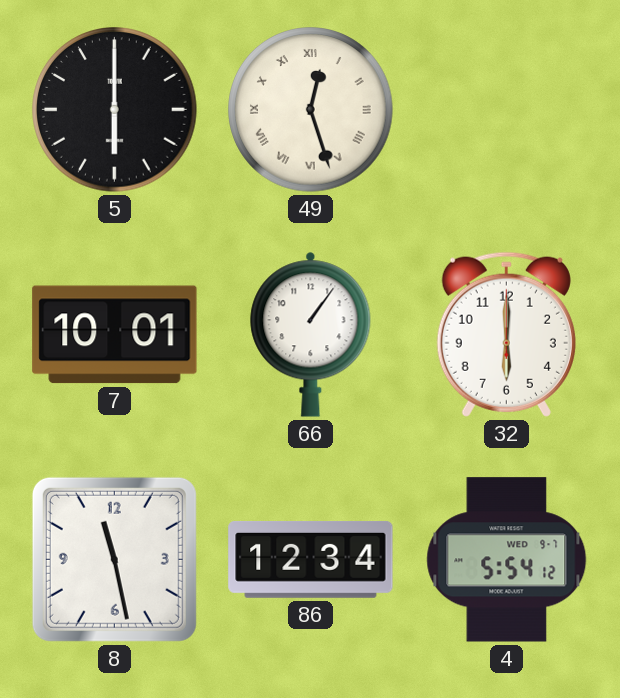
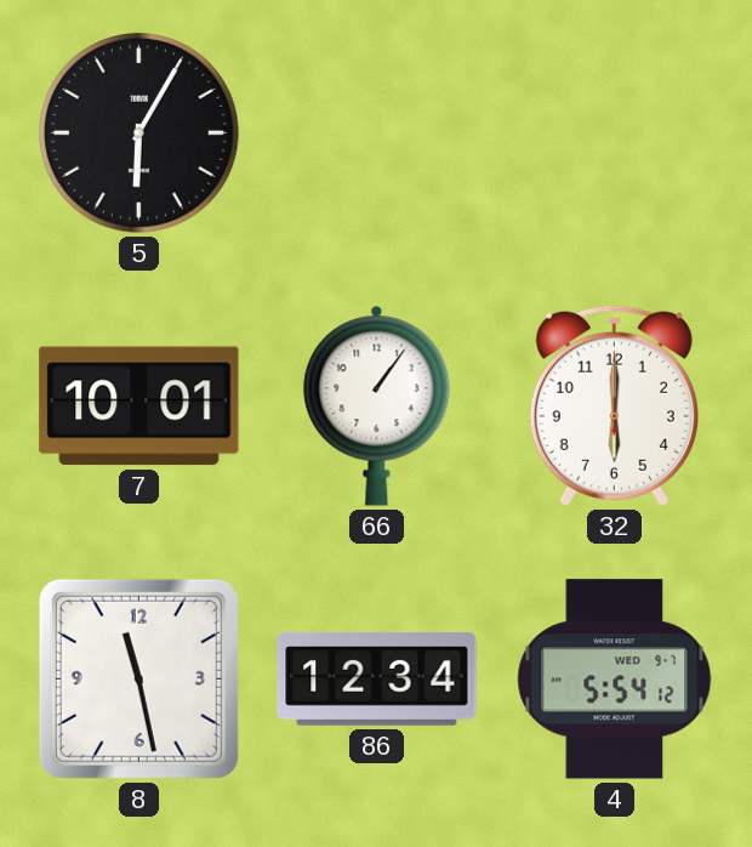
5: 6:00 -> 6:05 (139, 133)
49: 12:27 -> none (311, 110)
